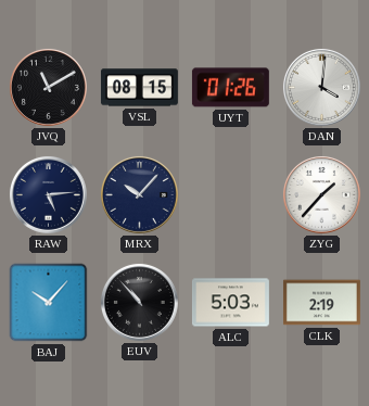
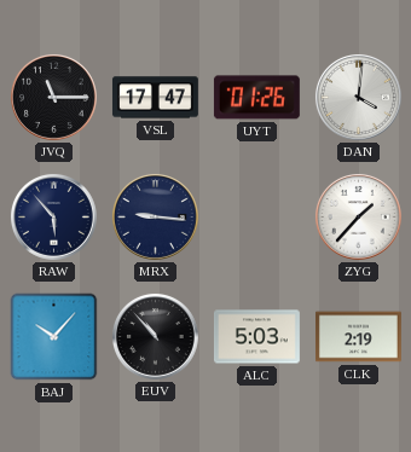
JVQ: 11:10 -> 11:15 (53, 97)
VSL: 08:15 -> 17:47 (155, 98)
RAW: 5:14 -> 5:53 (53, 216)
MRX: 10:07 -> 9:16 (155, 216)
